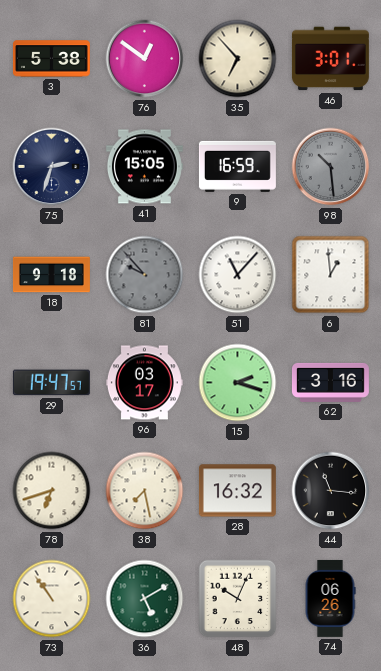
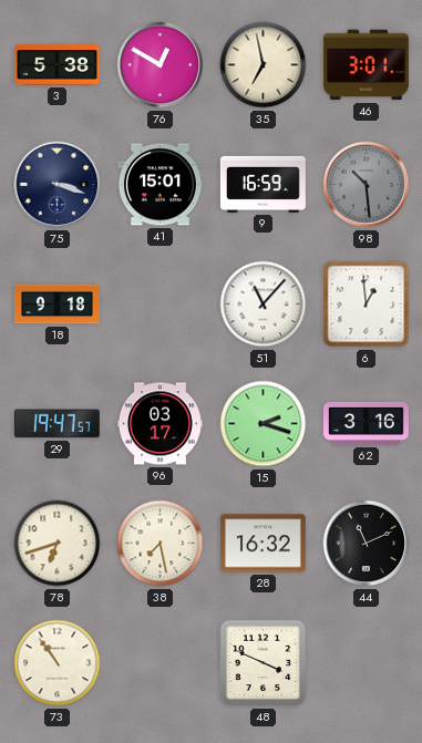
76: 12:51 -> 12:50 (161, 65)
35: 6:53 -> 6:58 (264, 65)
75: 2:33 -> 3:18 (58, 185)
41: 15:05 -> 15:01 (159, 185)
81: 9:53 -> none (145, 275)
44: 11:16 -> 11:11 (367, 544)
36: 5:10 -> none (145, 599)
48: 10:04 -> 3:49 (264, 663)
74: 06:26 -> none (330, 598)
